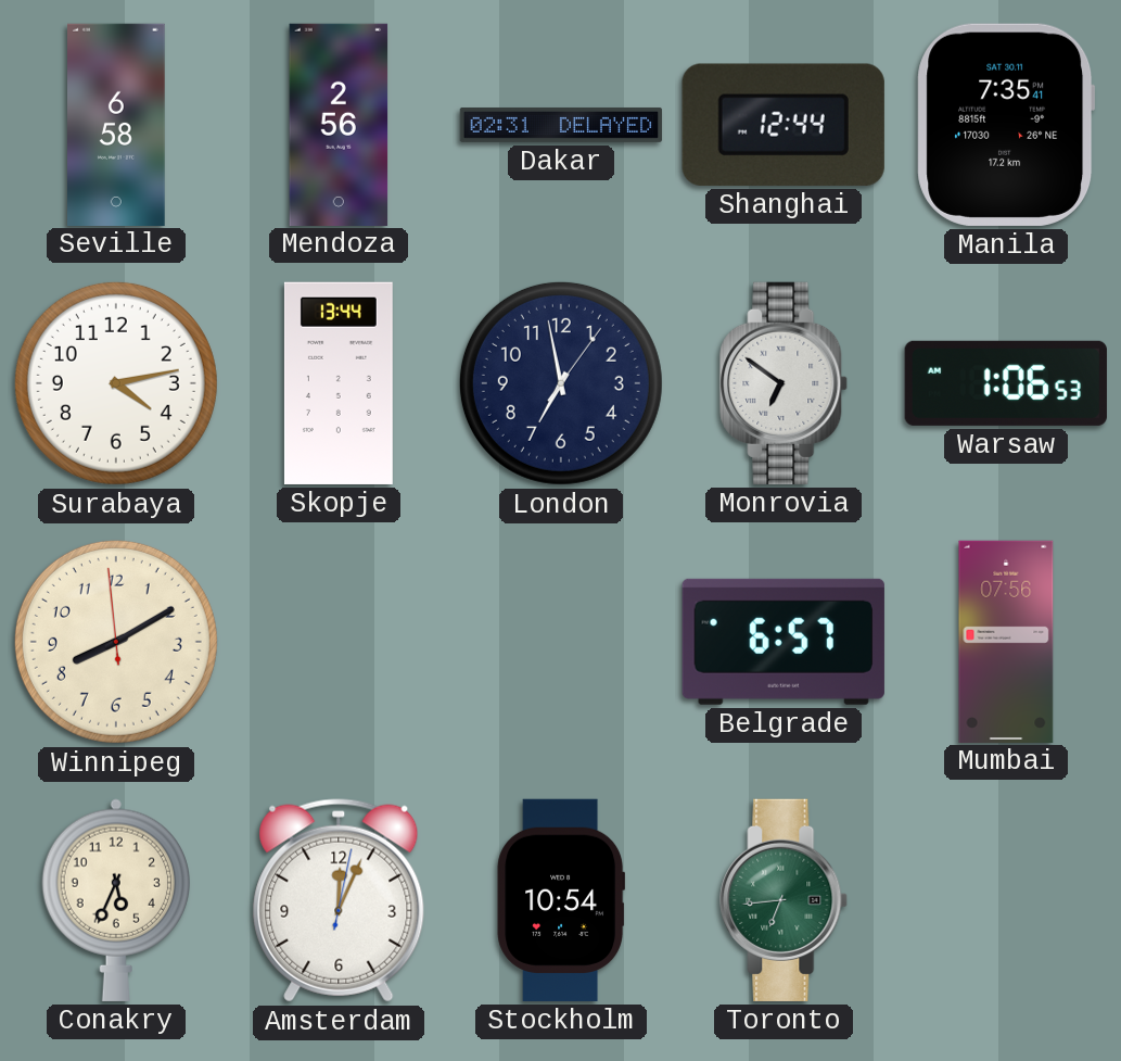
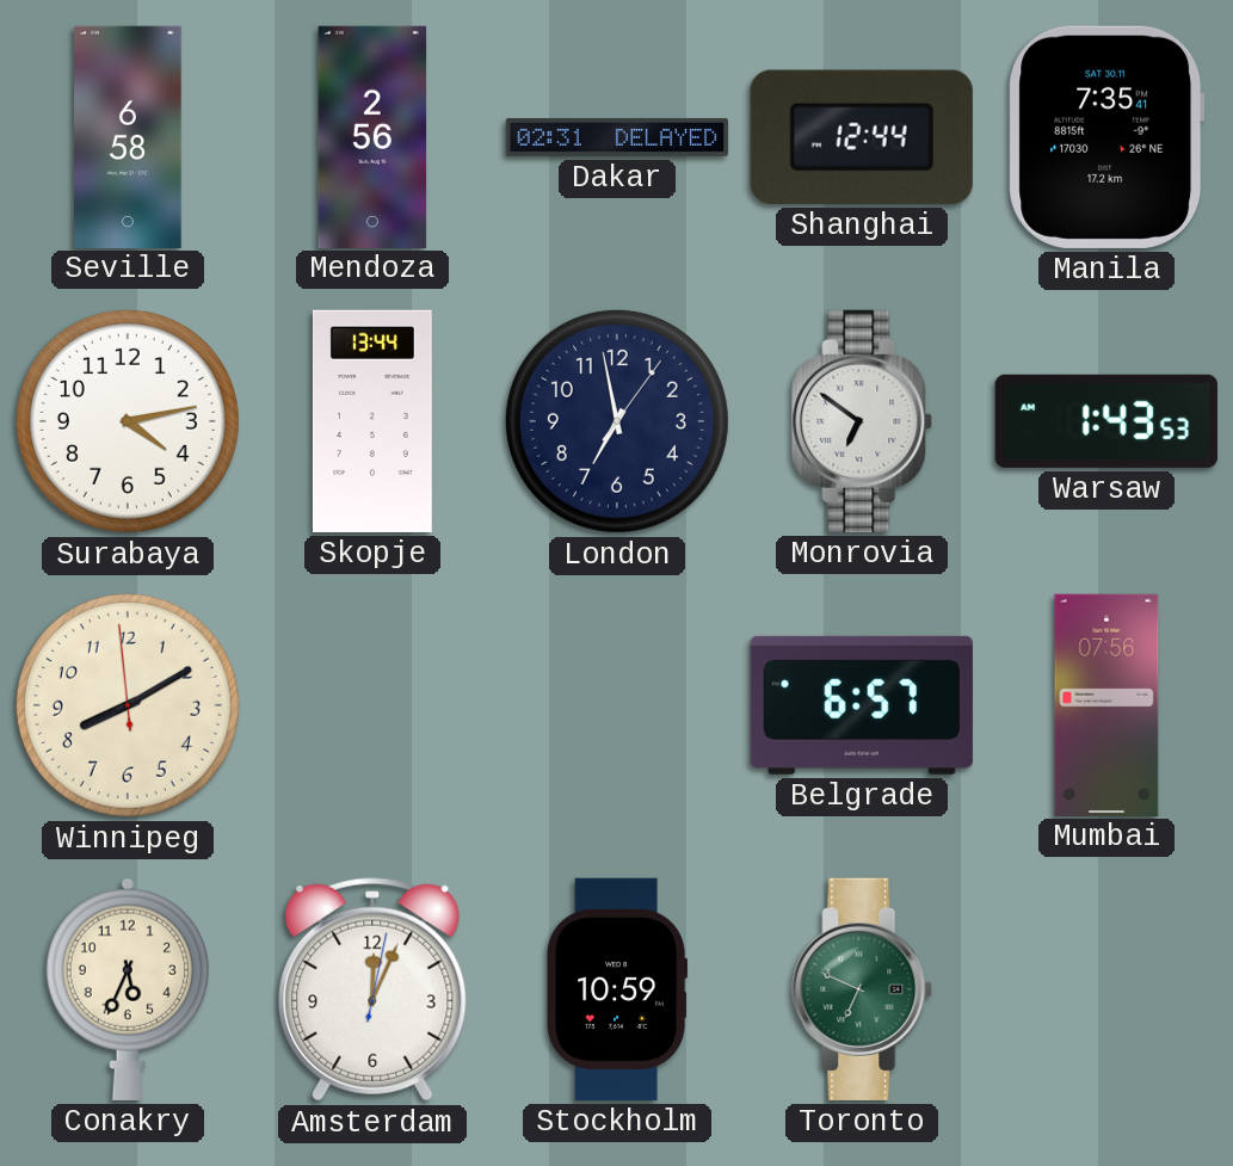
Warsaw: 1:06 -> 1:43 (1106, 421)
Stockholm: 10:54 -> 10:59 (616, 989)
Toronto: 6:44 -> 6:49 (863, 989)
